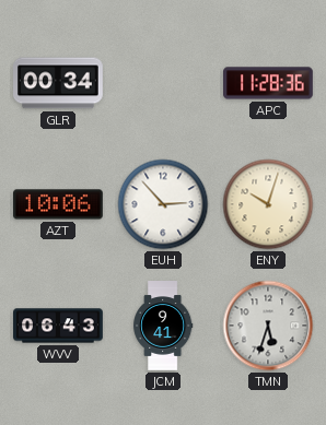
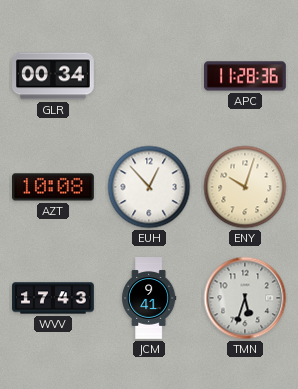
AZT: 10:06 -> 10:08 (54, 187)
EUH: 2:53 -> 12:53 (149, 187)
WVV: 06:43 -> 17:43 (53, 298)
